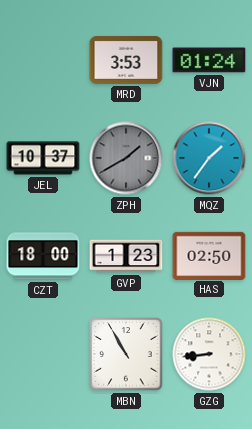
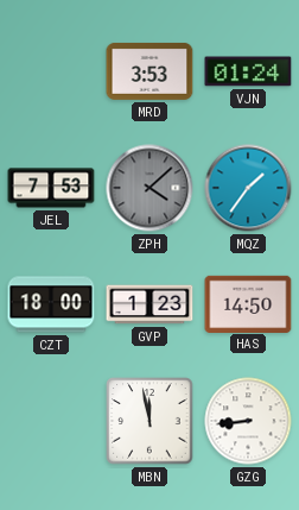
JEL: 10:37 -> 7:53 (51, 188)
ZPH: 1:40 -> 4:08 (149, 188)
HAS: 02:50 -> 14:50 (248, 303)
MBN: 10:55 -> 11:58 (149, 421)
